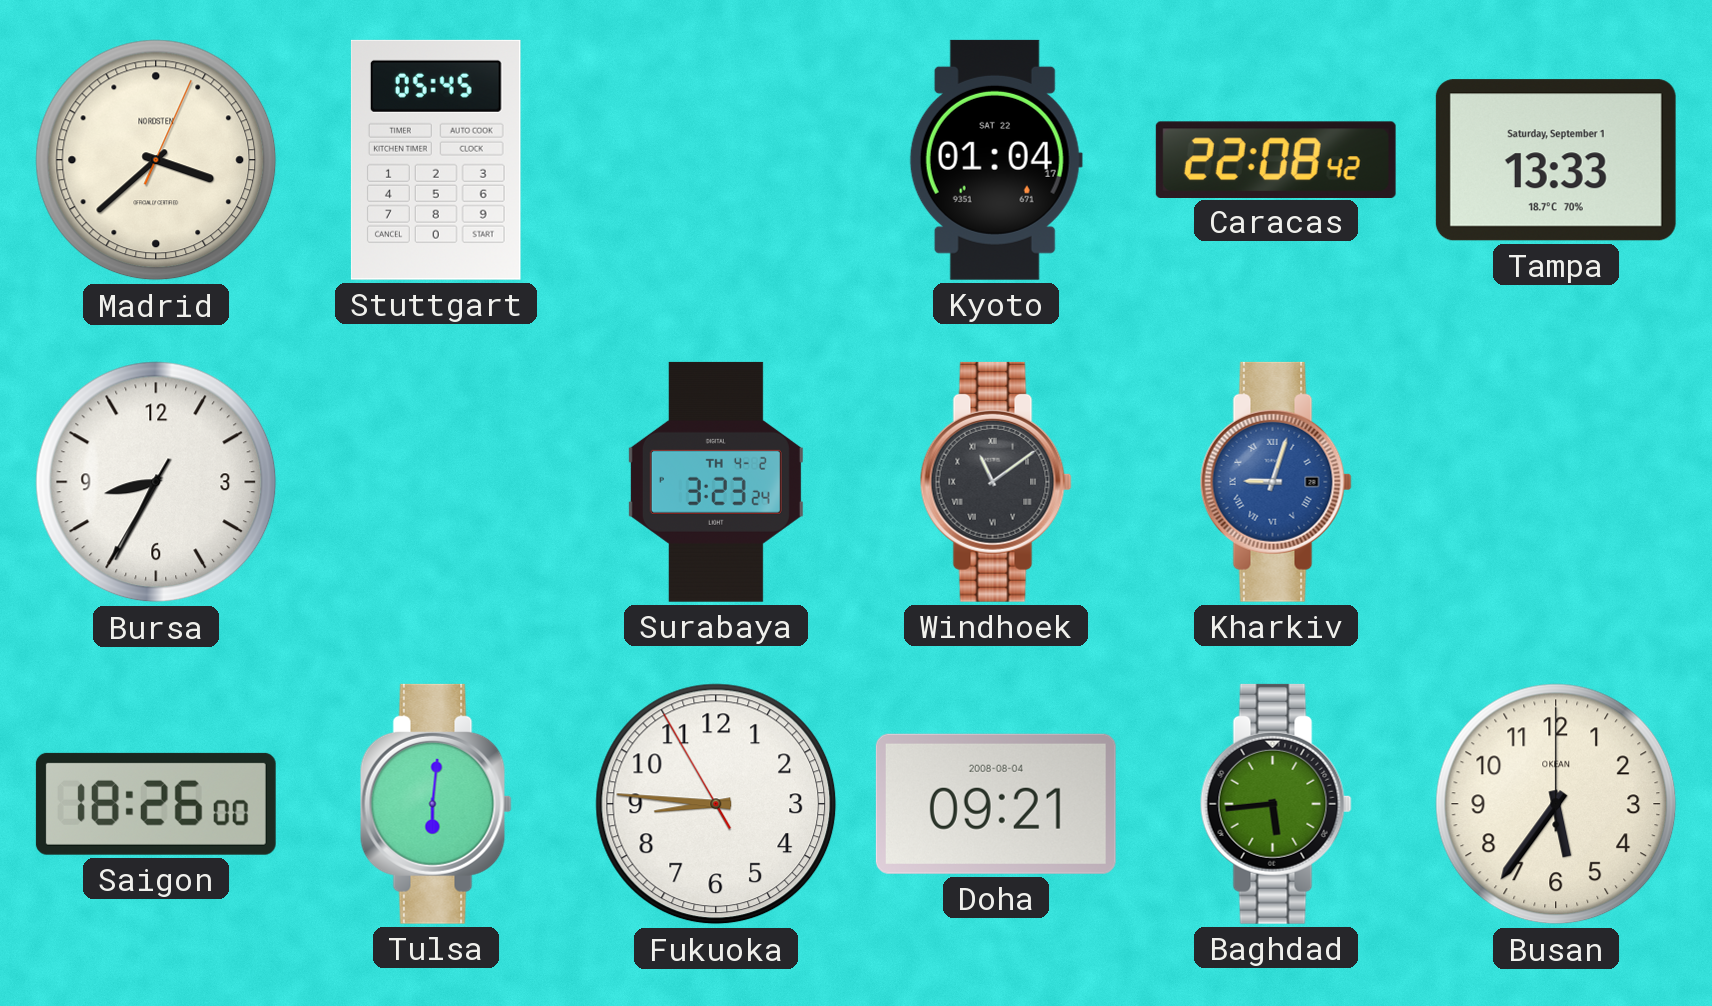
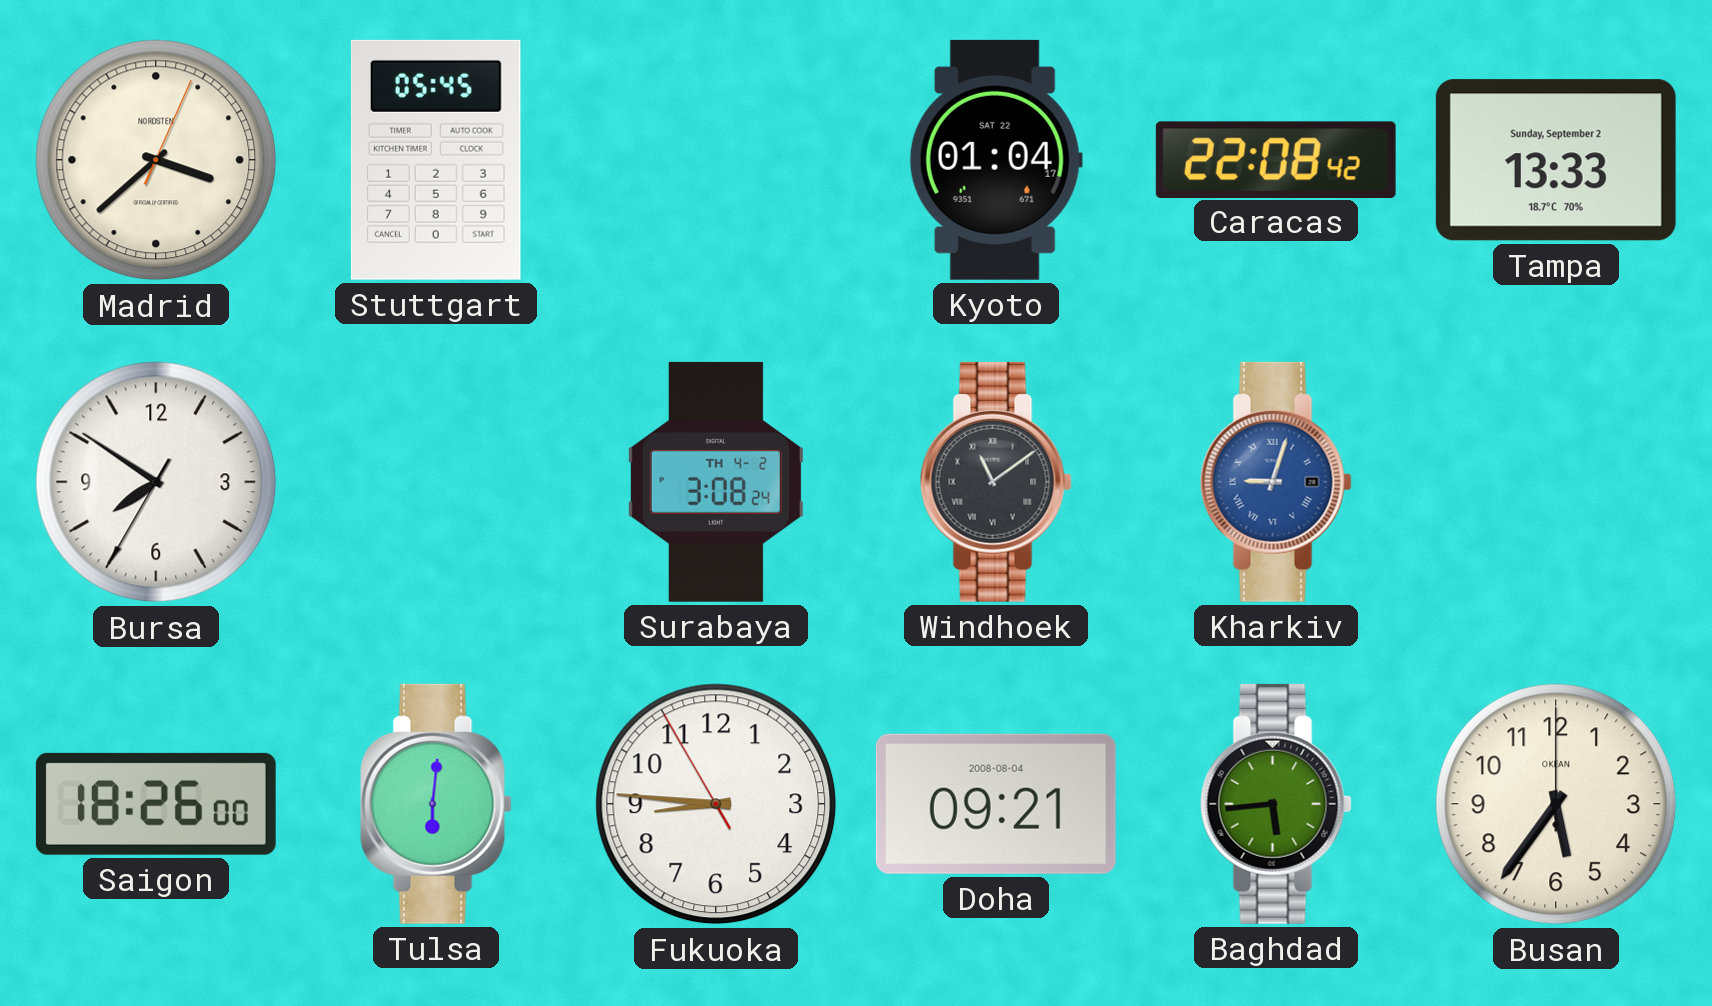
Tampa date: Saturday, September 1 -> Sunday, September 2 (1556, 160)
Bursa: 8:34 -> 7:50 (156, 482)
Surabaya: 3:23 -> 3:08 (716, 482)
